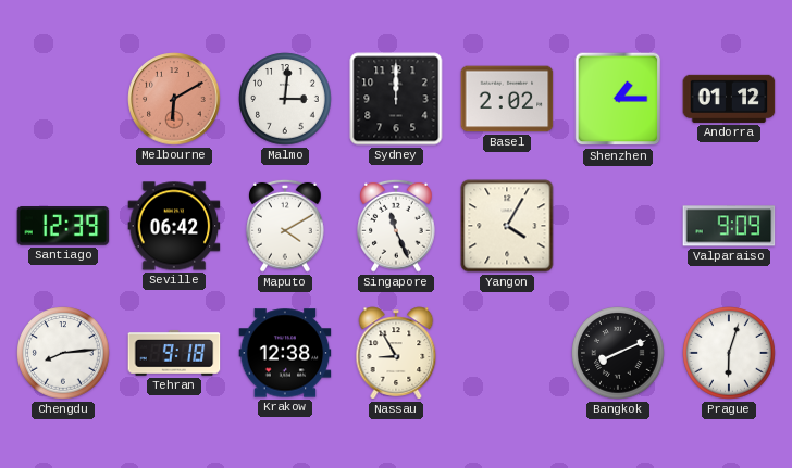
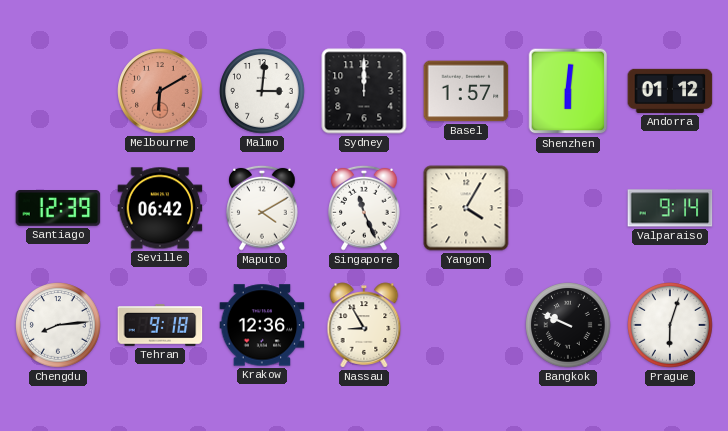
Basel: 2:02 -> 1:57 (466, 91)
Shenzhen: 1:15 -> 6:01 (568, 91)
Valparaiso: 9:09 -> 9:14 (670, 208)
Krakow: 12:38 -> 12:36 (262, 325)
Bangkok: 8:11 -> 9:49 (568, 325)
